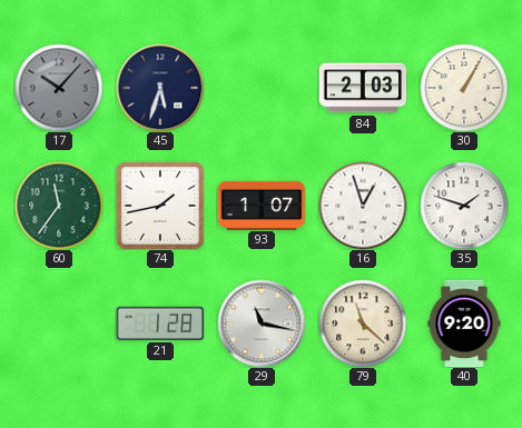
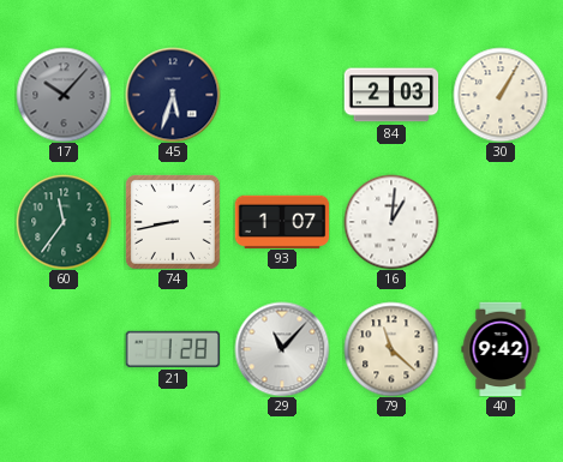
74: 1:43 -> 8:43 (173, 222)
16: 12:57 -> 1:01 (391, 222)
35: 1:48 -> none (464, 206)
29: 11:17 -> 11:07 (282, 349)
40: 9:20 -> 9:42 (501, 349)
